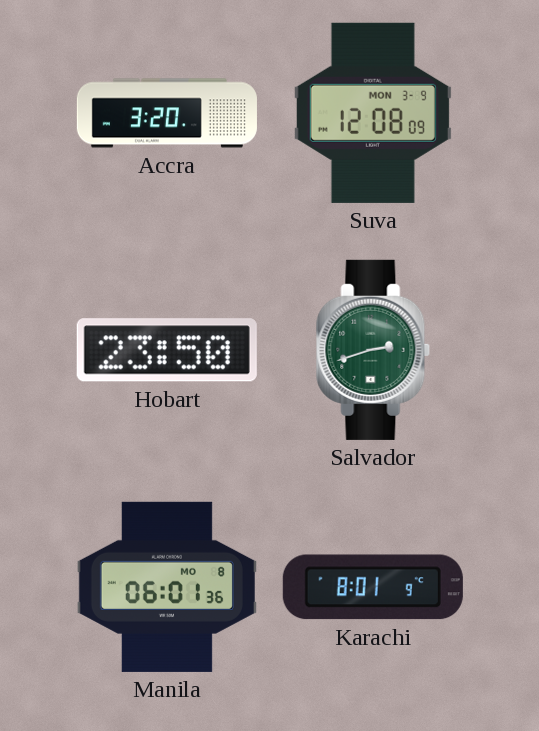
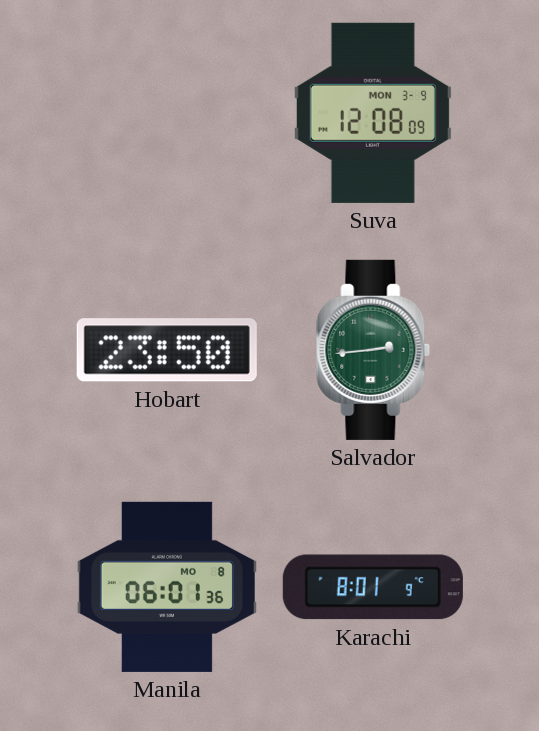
Accra: 3:20 -> none (167, 113)
Salvador: 2:42 -> 2:44 (373, 350)
